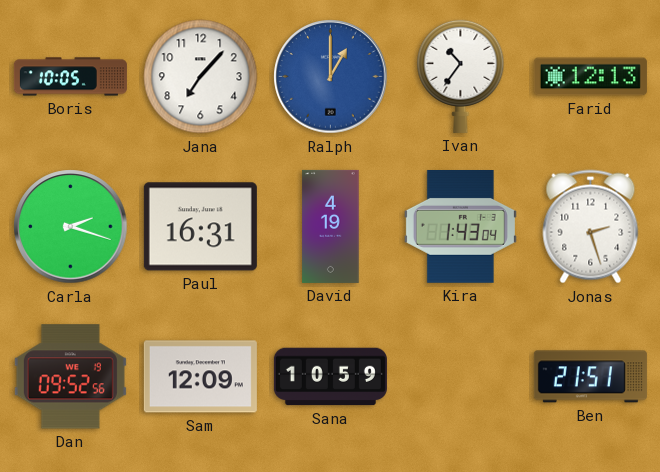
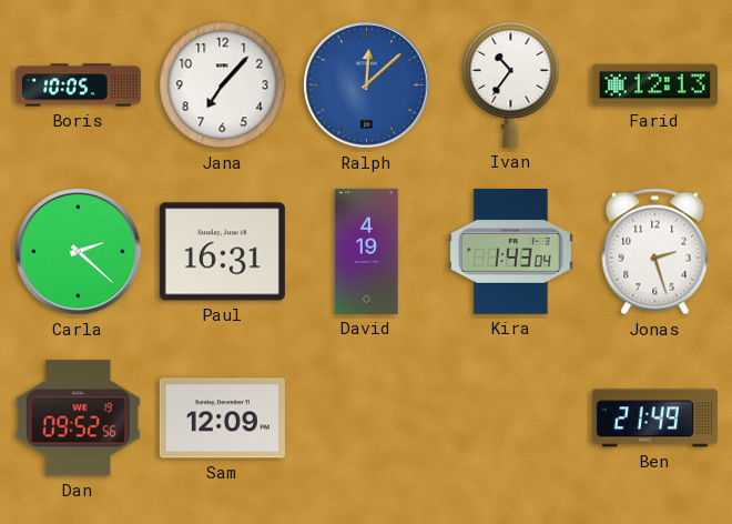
Ralph: 1:00 -> 12:08 (367, 85)
Carla: 2:18 -> 2:22 (79, 252)
Sana: 10:59 -> none (330, 377)
Ben: 21:51 -> 21:49 (654, 419)
